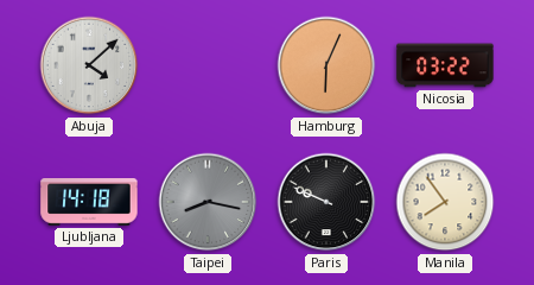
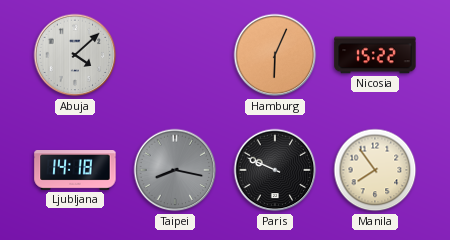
Nicosia: 03:22 -> 15:22 (375, 55)
